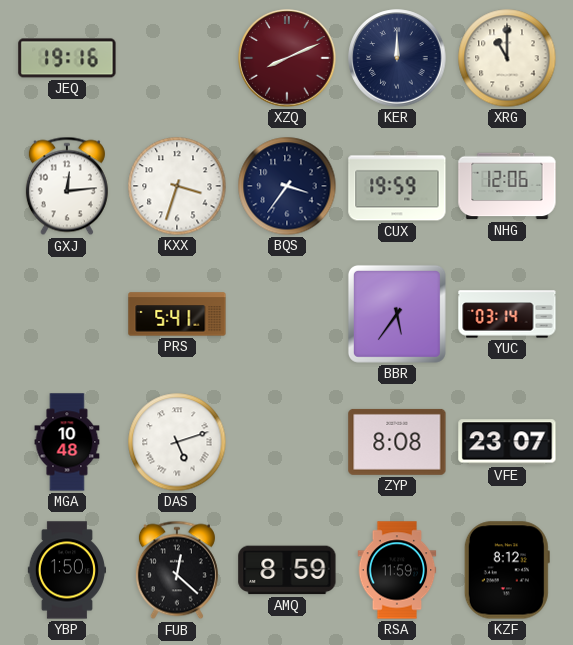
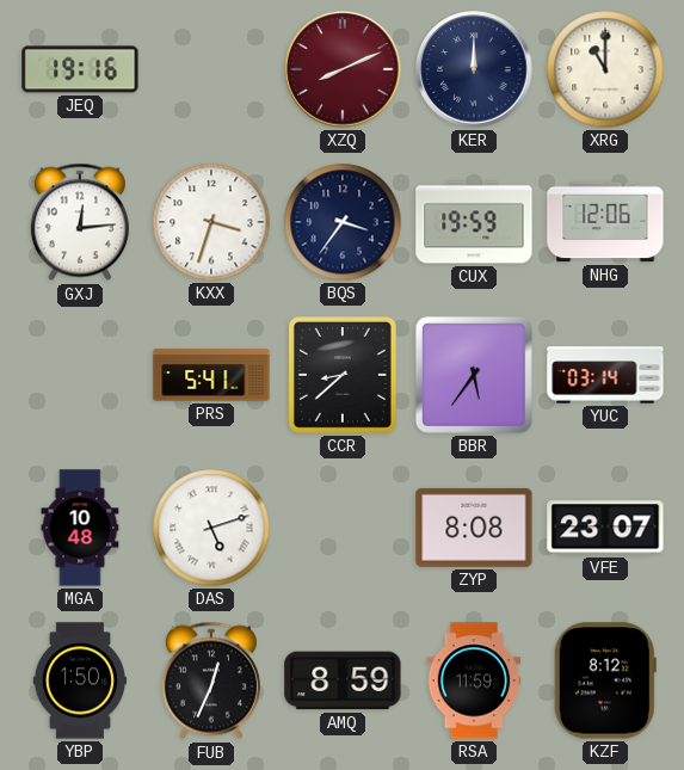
CCR: none -> 8:38 (343, 375)
FUB: 12:22 -> 12:34 (211, 680)
